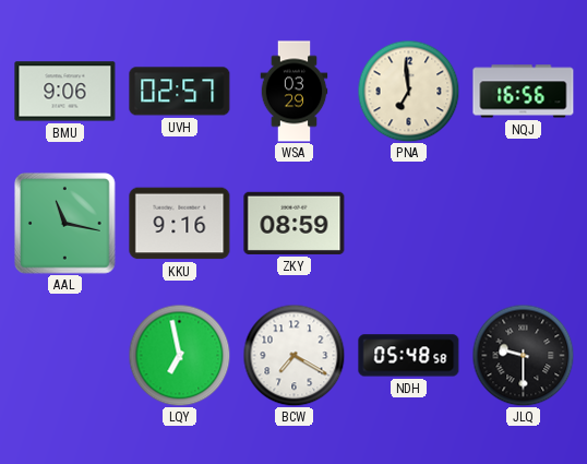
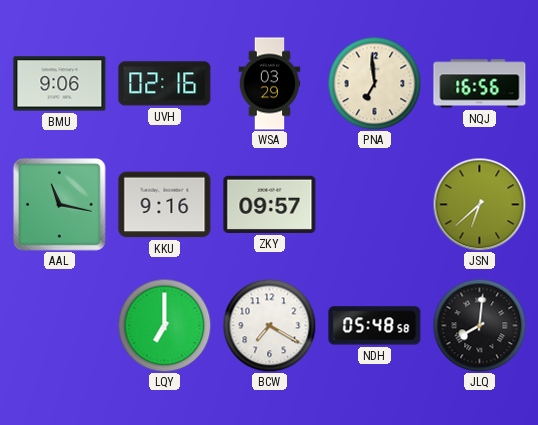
UVH: 02:57 -> 02:16 (165, 84)
ZKY: 08:59 -> 09:57 (270, 204)
JSN: none -> 6:38 (479, 204)
LQY: 6:58 -> 7:00 (164, 325)
JLQ: 9:30 -> 8:01 (479, 325)
